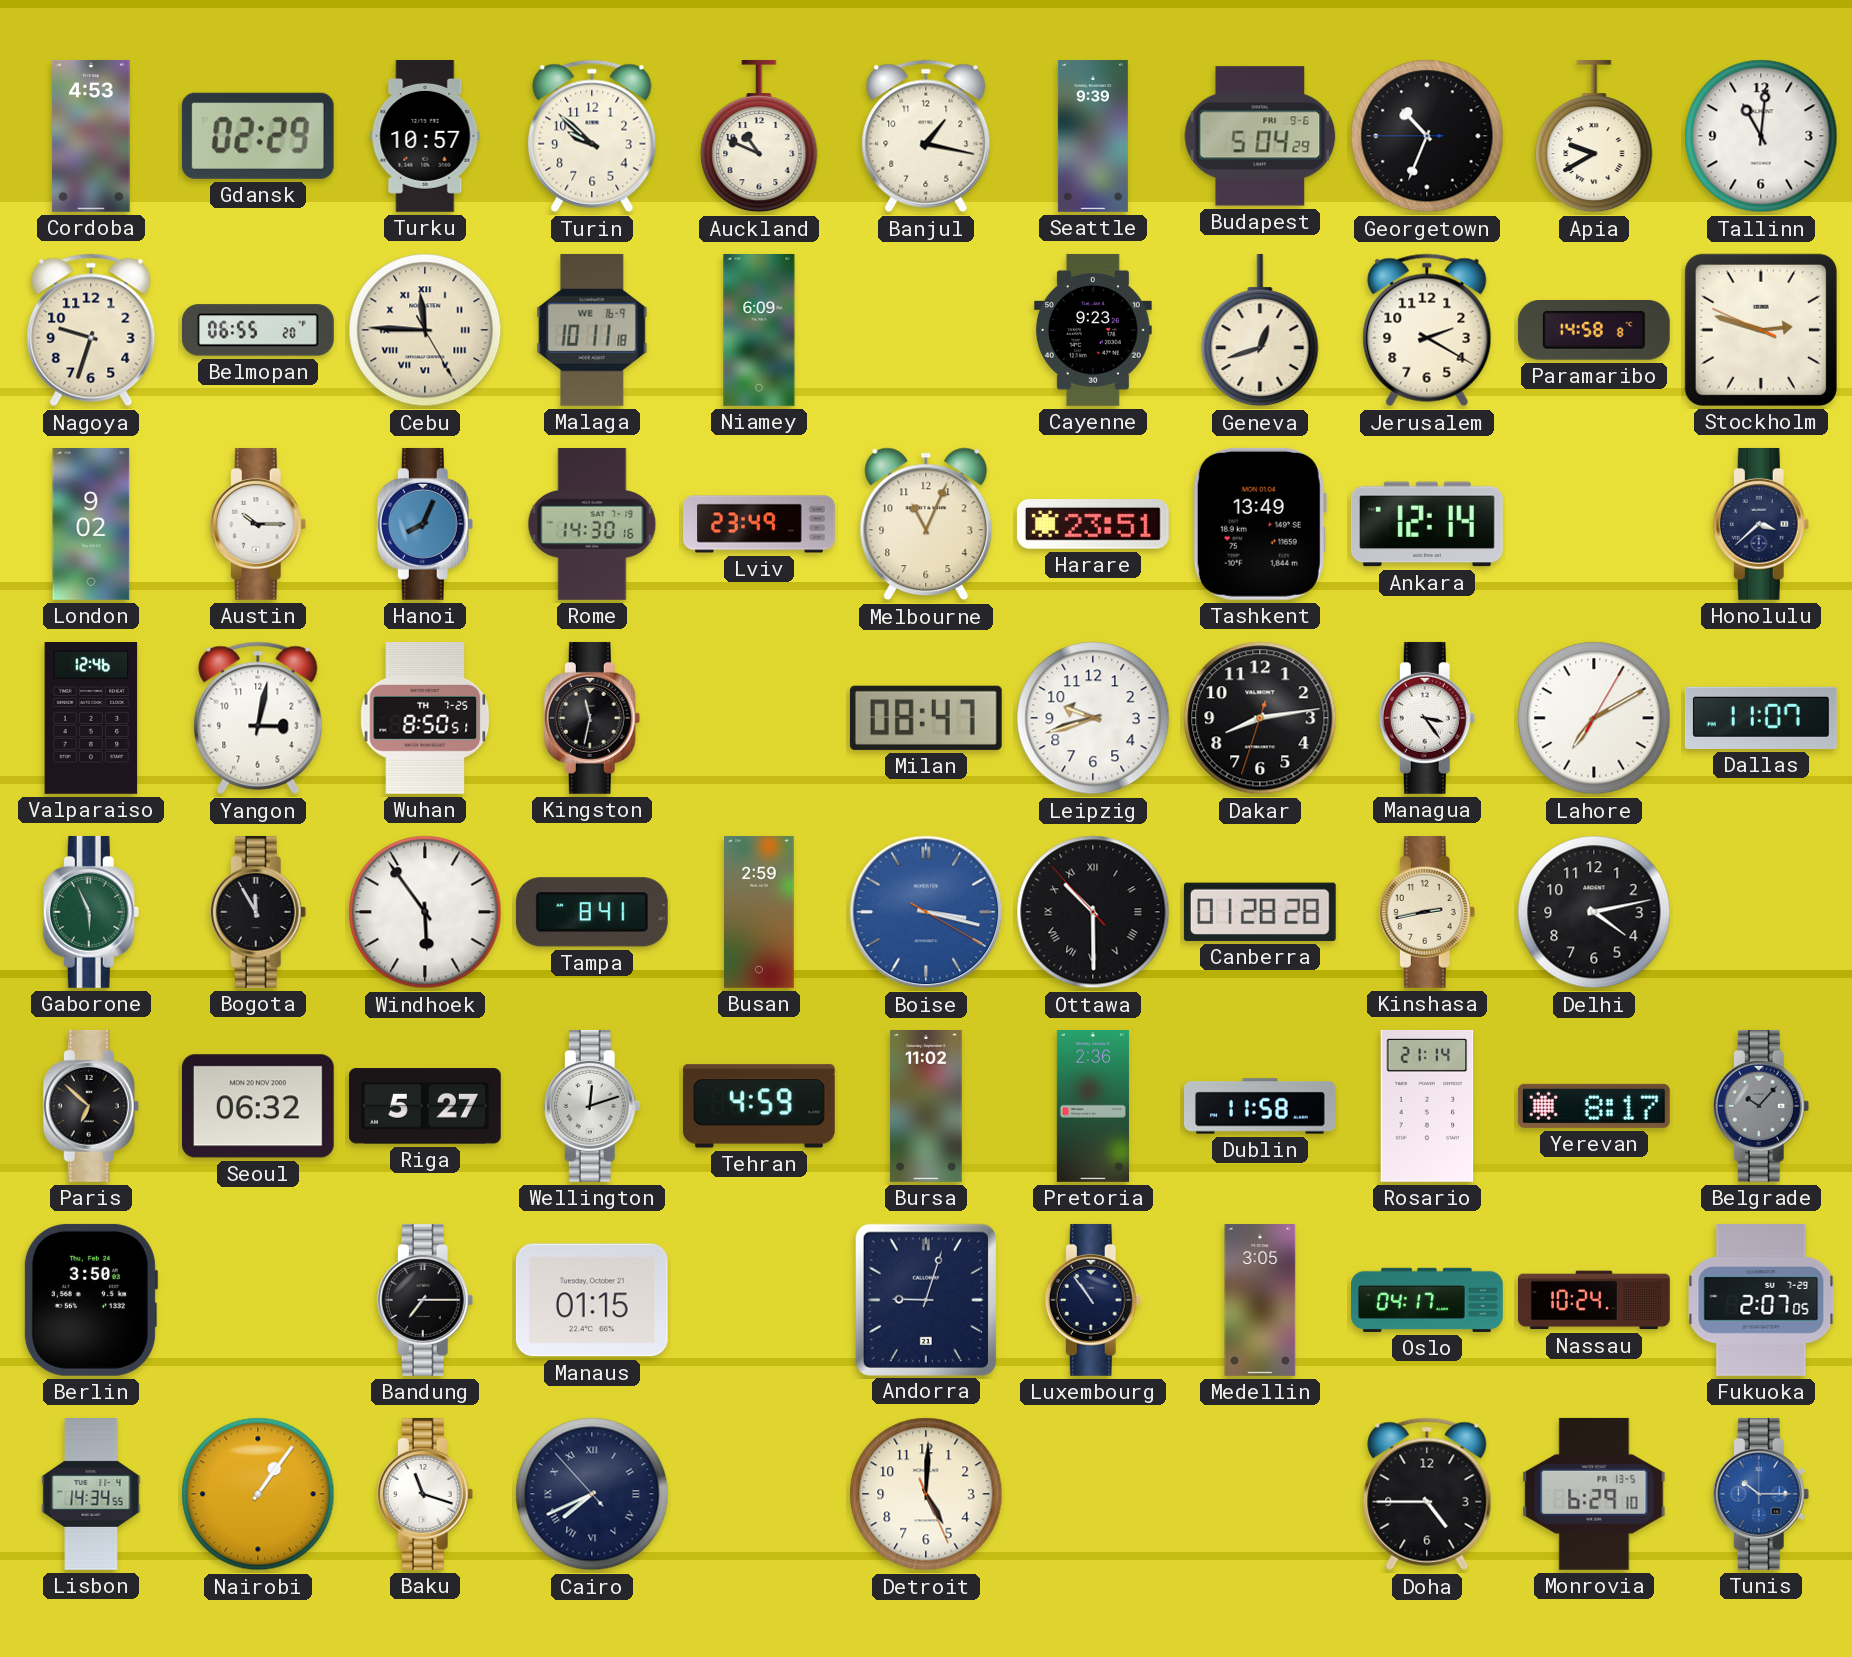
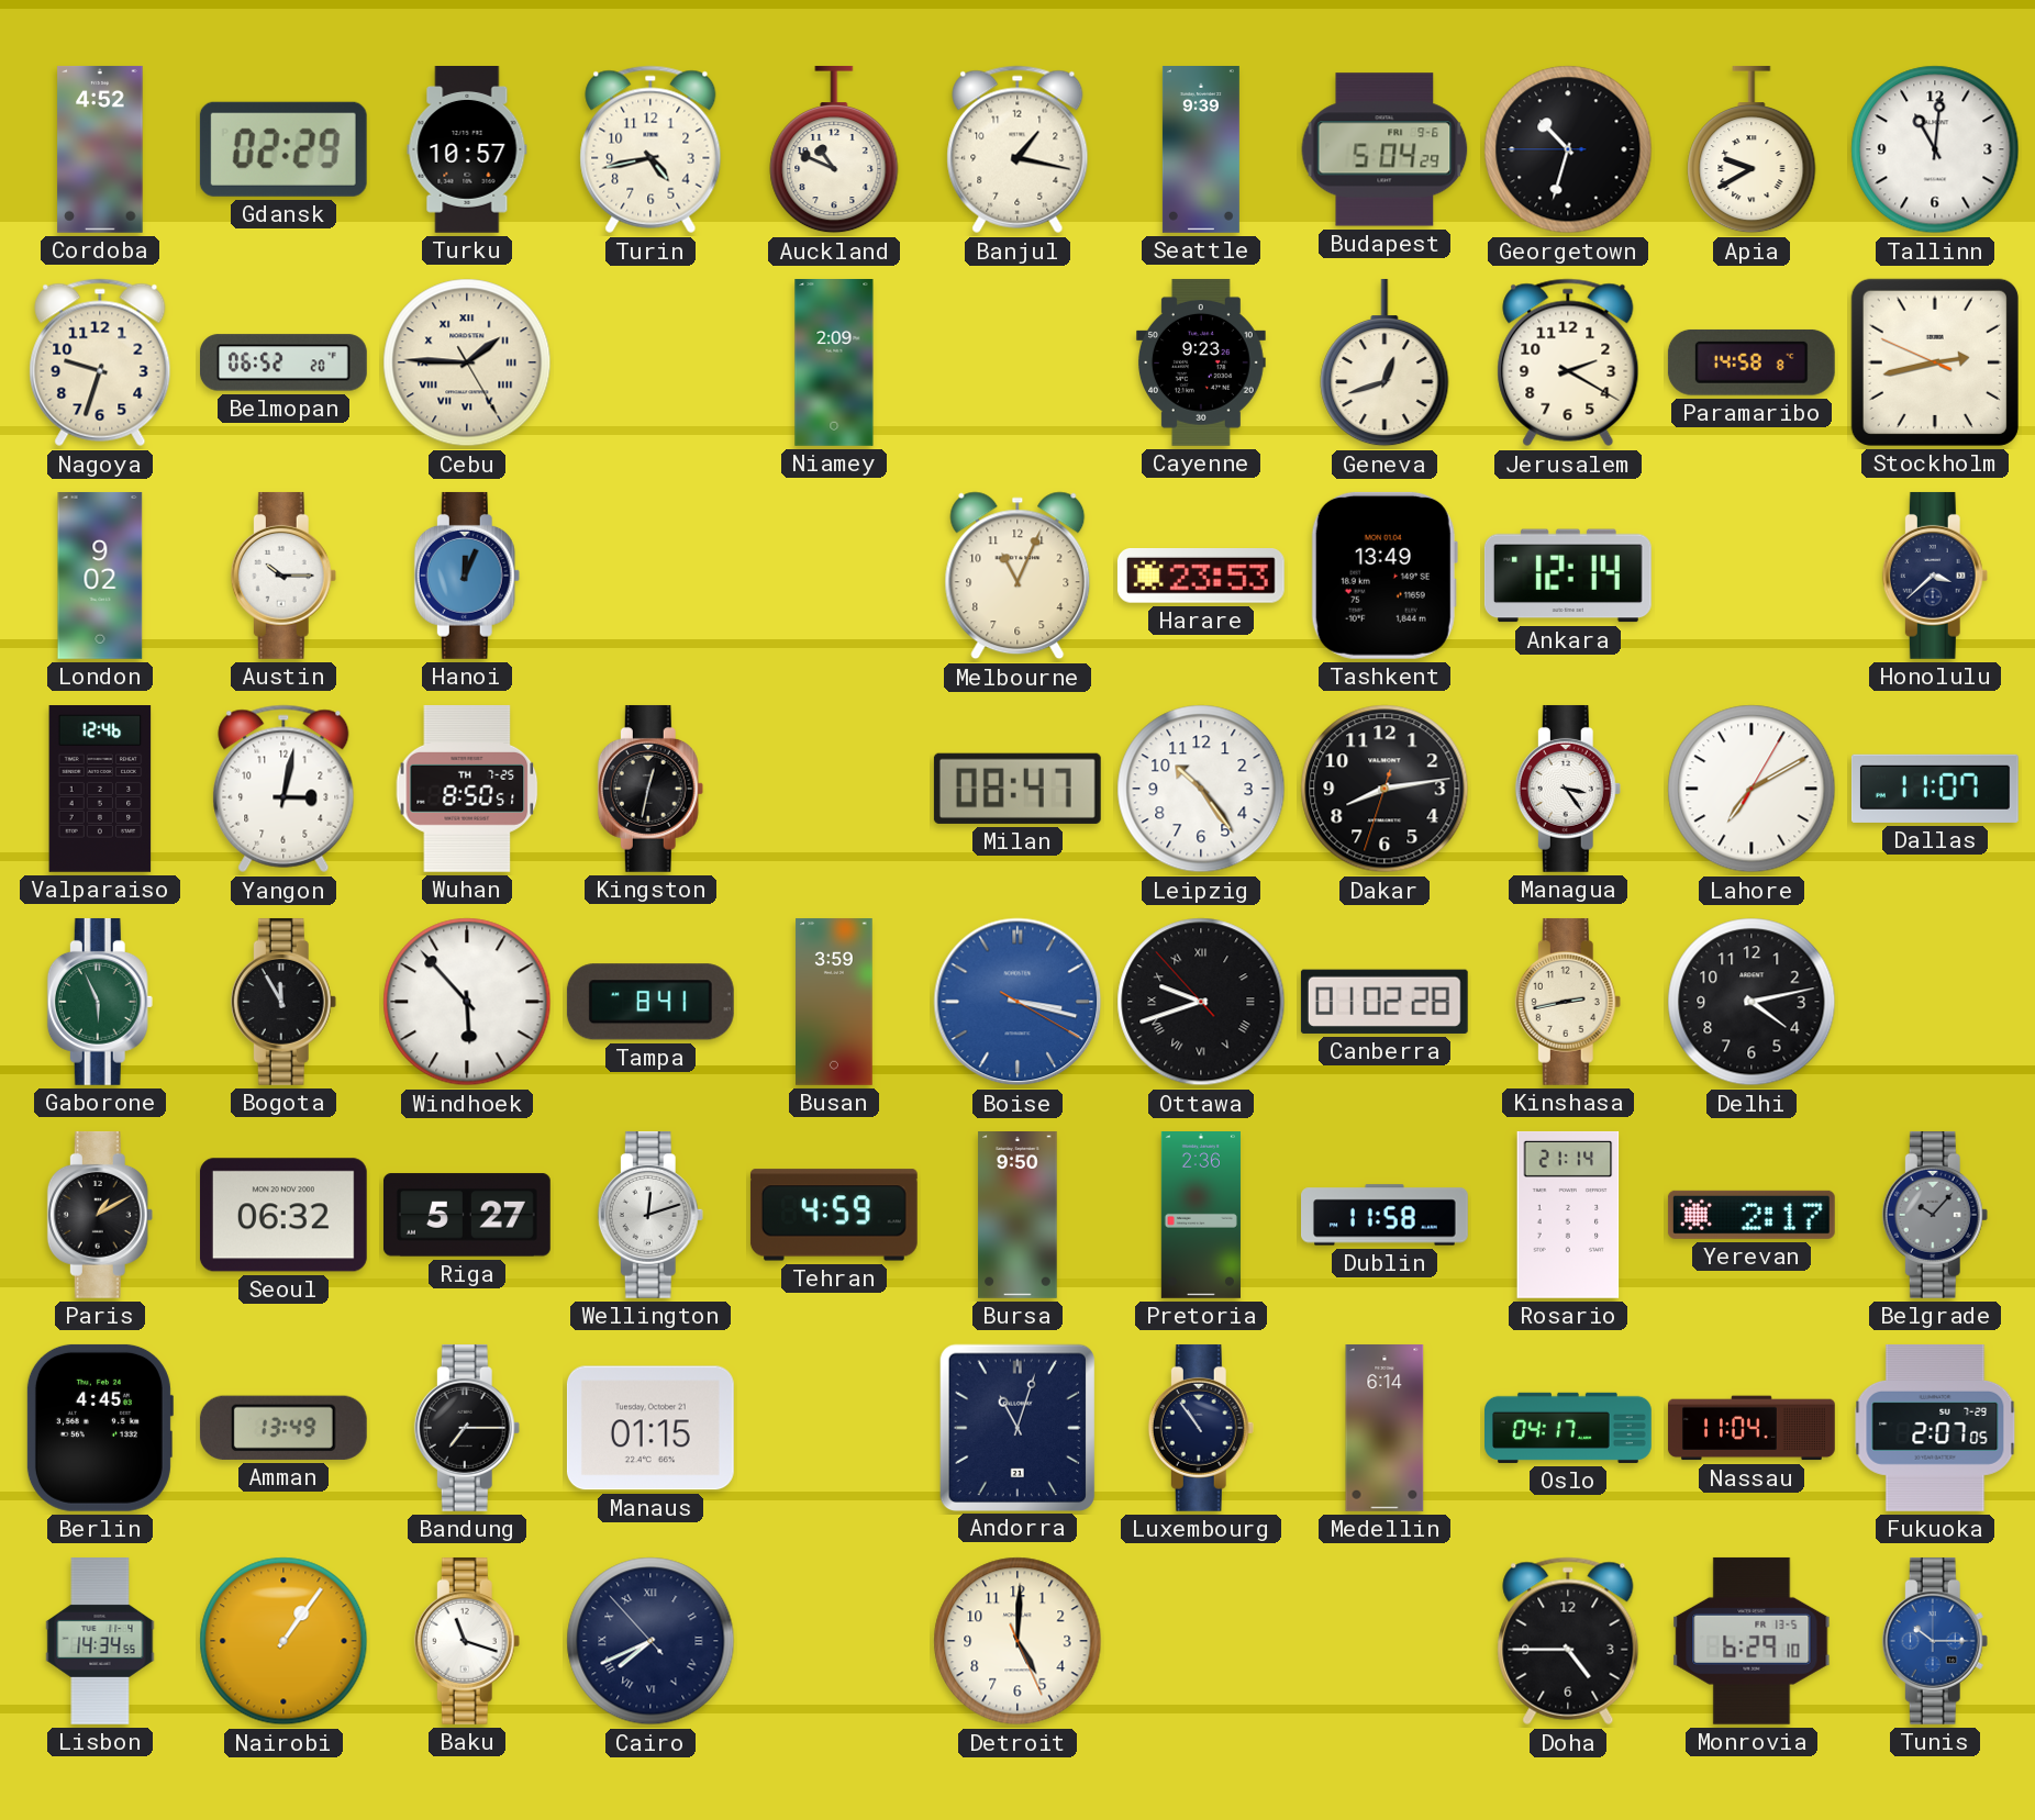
Cordoba: 4:53 -> 4:52 (100, 149)
Turin: 9:52 -> 4:43 (650, 149)
Georgetown: 10:33 -> 10:32 (1568, 149)
Belmopan: 06:55 -> 06:52 (283, 362)
Cebu: 11:45 -> 1:45 (467, 362)
Malaga: 10:11 -> none (592, 330)
Niamey: 6:09 -> 2:09 (834, 364)
Stockholm: 2:47 -> 2:42 (1935, 362)
Hanoi: 8:04 -> 12:04 (467, 576)
Rome: 14:30 -> none (592, 525)
Lviv: 23:49 -> none (759, 524)
Harare: 23:51 -> 23:53 (1201, 577)
Kingston: 11:32 -> 12:32 (650, 789)
Leipzig: 9:42 -> 10:24 (1201, 789)
Windhoek: 5:54 -> 5:53 (467, 1002)
Busan: 2:59 -> 3:59 (834, 1003)
Ottawa: 10:29 -> 9:41 (1201, 1002)
Canberra: 01:28 -> 01:02 (1385, 1002)
Paris: 6:52 -> 1:10 (100, 1215)
Bursa: 11:02 -> 9:50 (1017, 1216)
Yerevan: 8:17 -> 2:17 (1752, 1215)
Berlin: 3:50 -> 4:45 (99, 1428)
Amman: none -> 13:49 (283, 1428)
Andorra: 9:03 -> 11:03 (1016, 1427)
Medellin: 3:05 -> 6:14 (1385, 1429)
Nassau: 10:24 -> 11:04 (1752, 1428)
